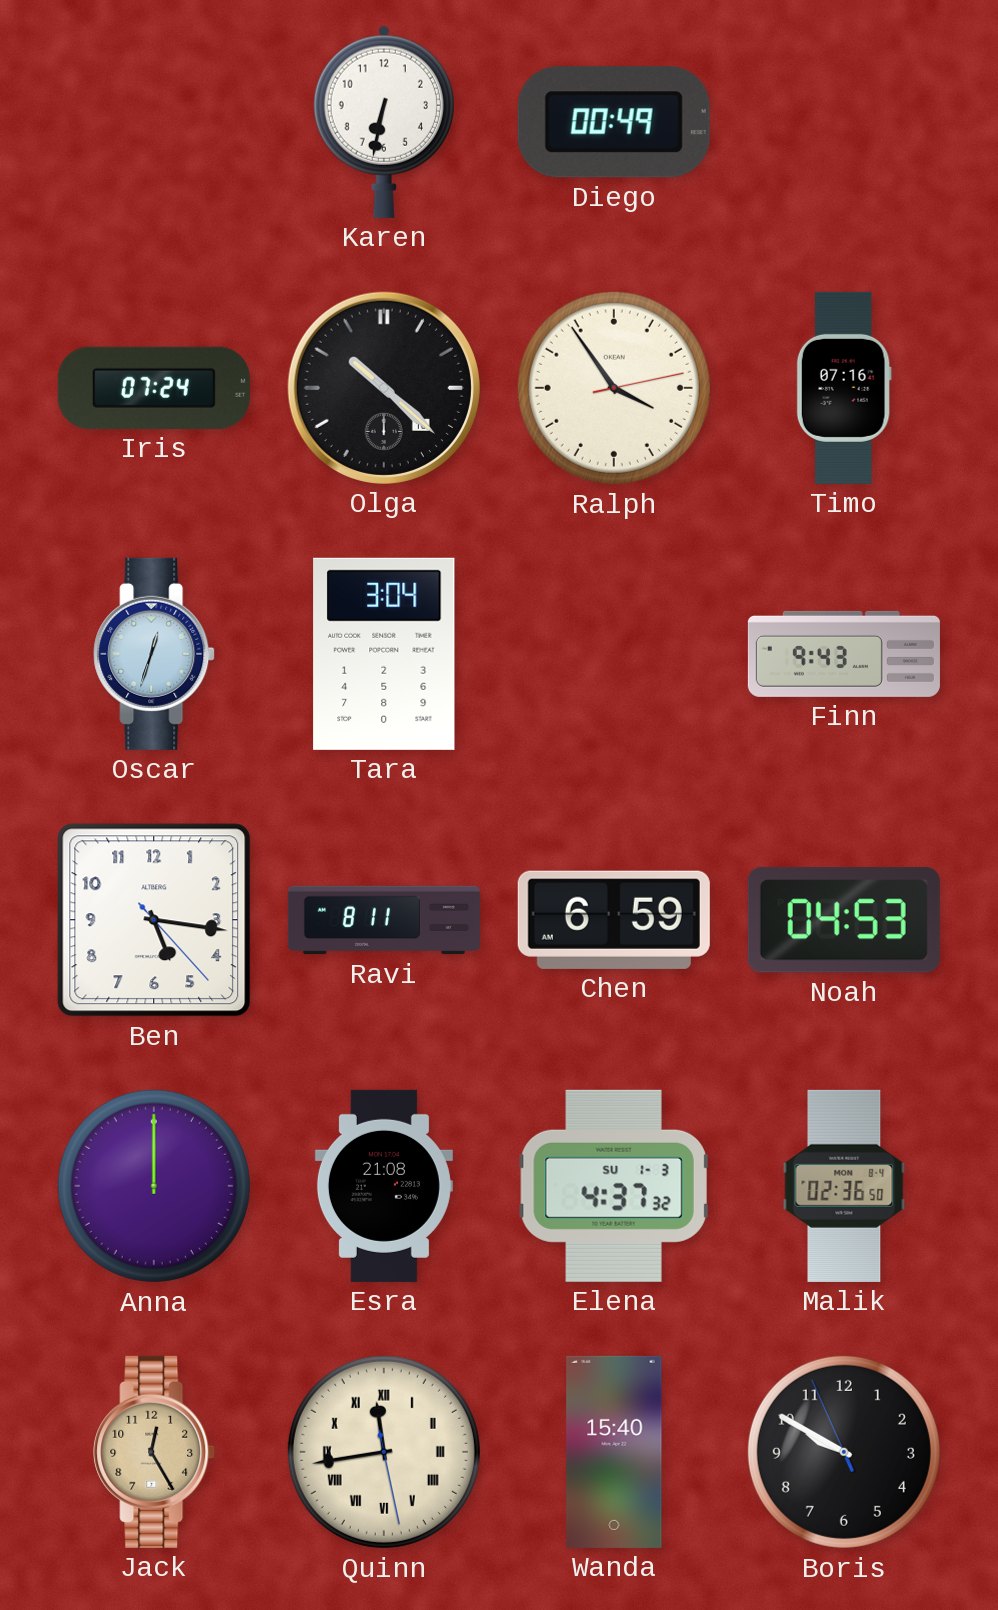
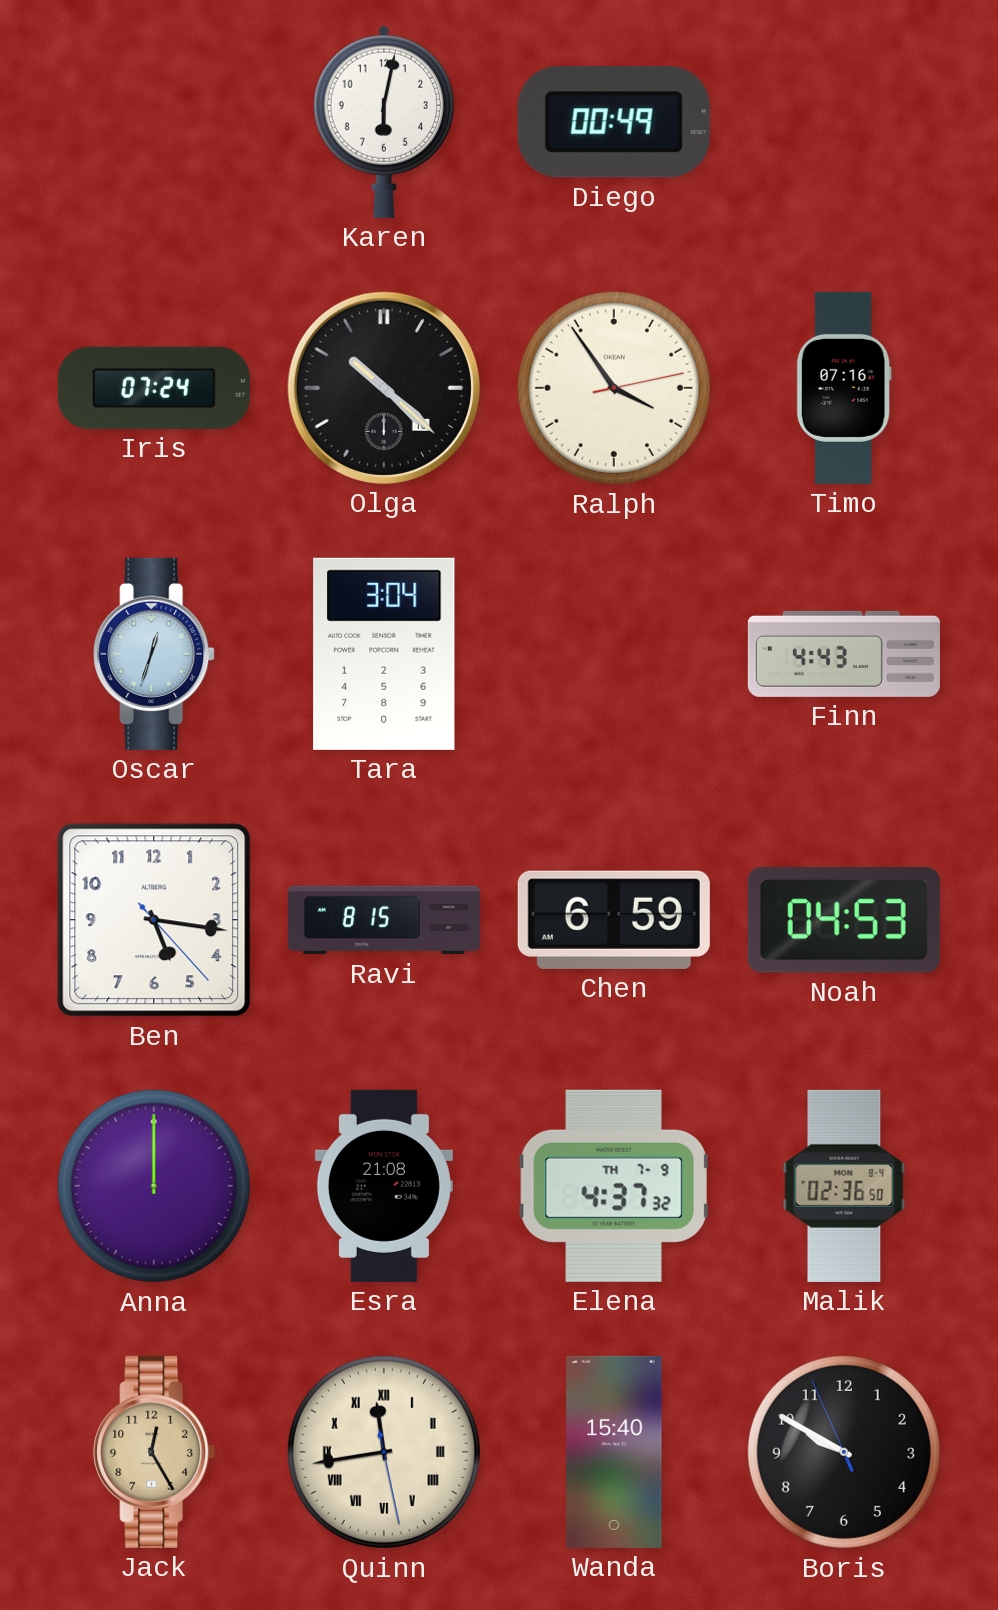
Karen: 6:32 -> 6:02 (384, 122)
Finn: 9:43 -> 4:43 (844, 654)
Ravi: 8:11 -> 8:15 (384, 920)
Elena date: SU 1-3 -> TH 7-9 (614, 1186)
